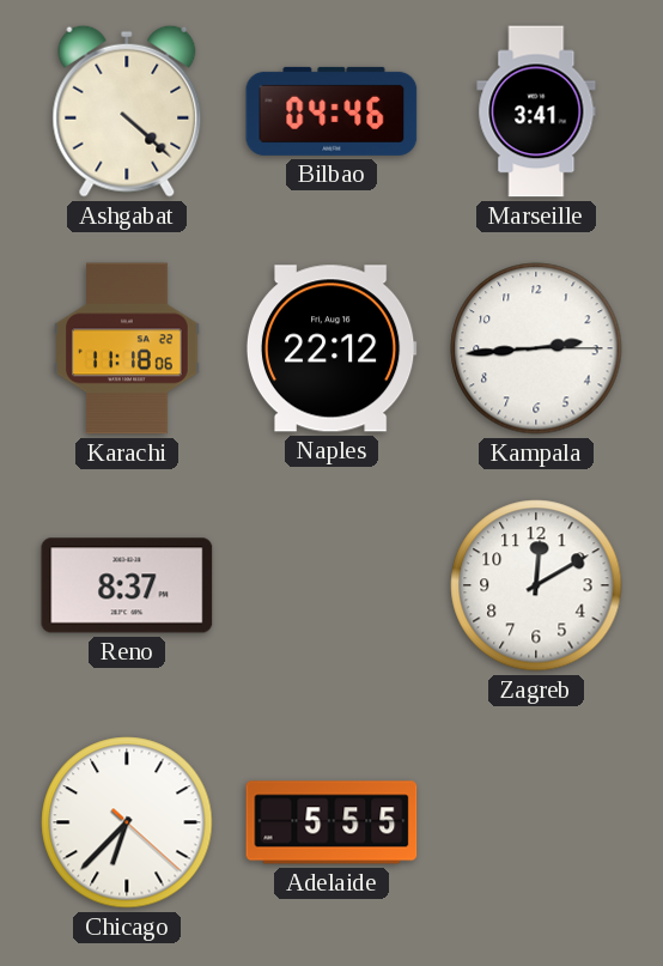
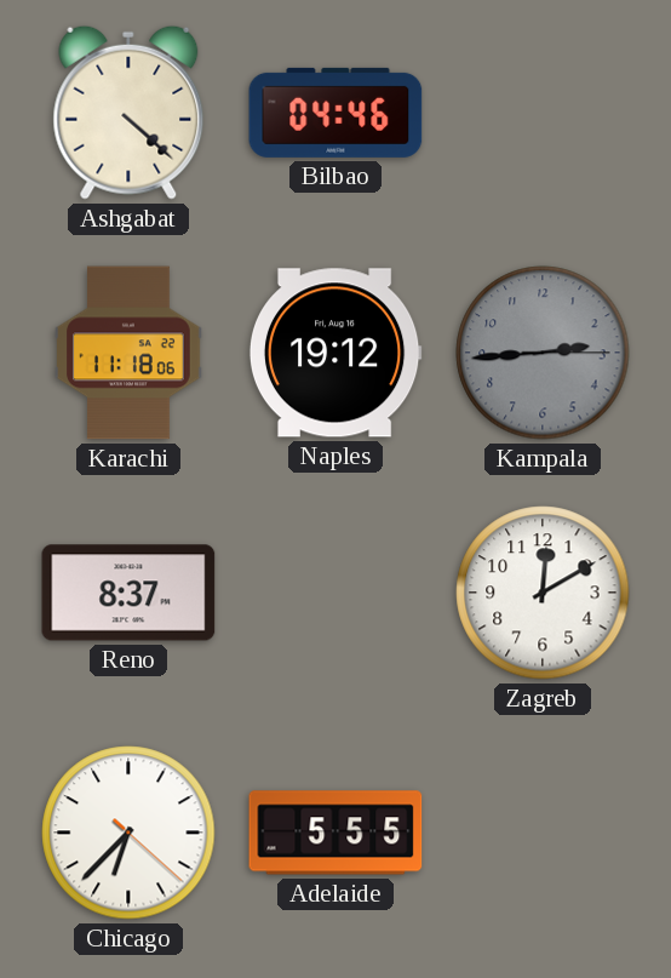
Marseille: 3:41 -> none (536, 111)
Naples: 22:12 -> 19:12 (335, 353)
Kampala dial: white -> grey (543, 353)
